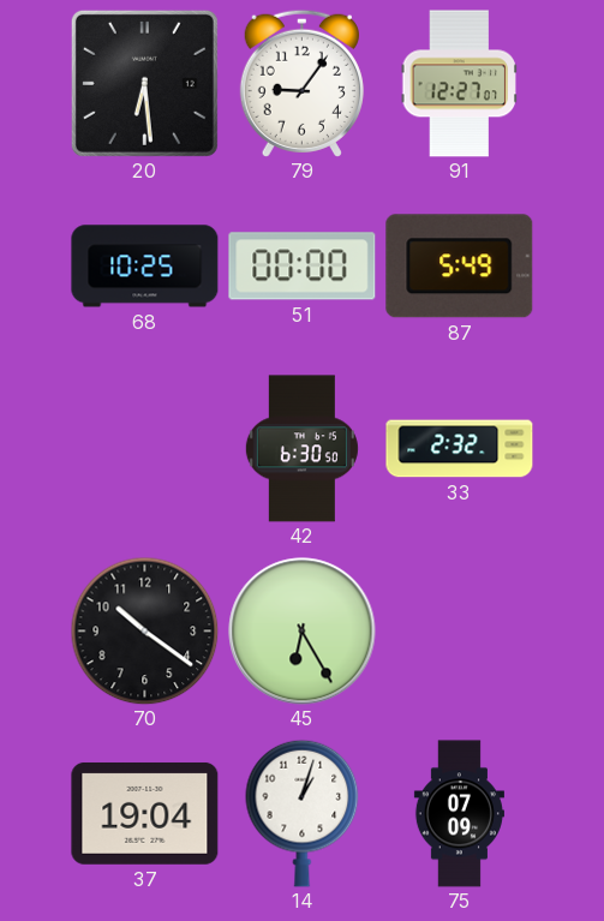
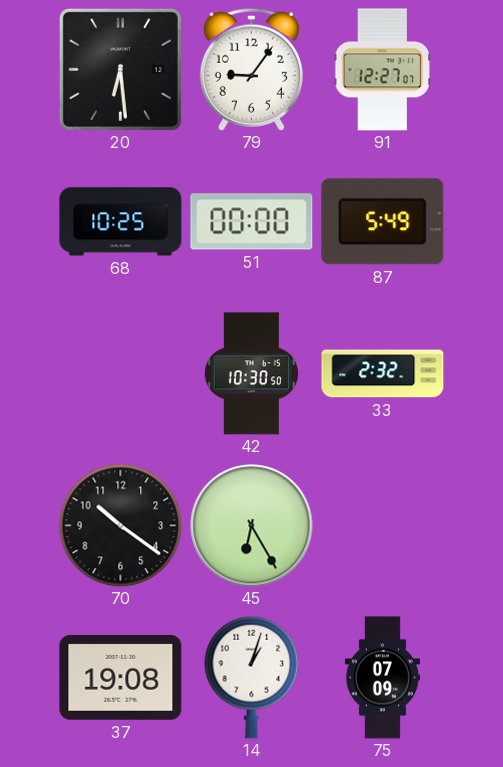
42: 6:30 -> 10:30 (251, 374)
37: 19:04 -> 19:08 (121, 677)
